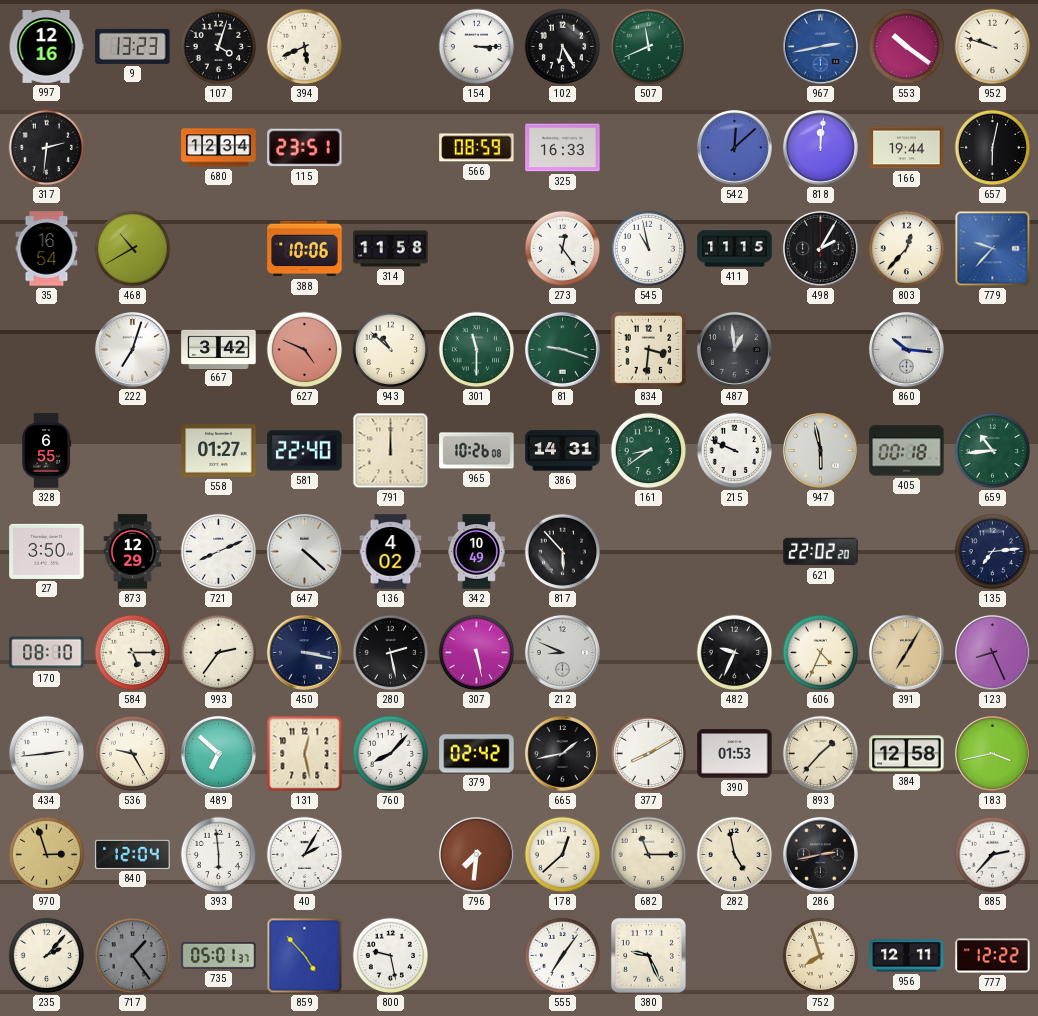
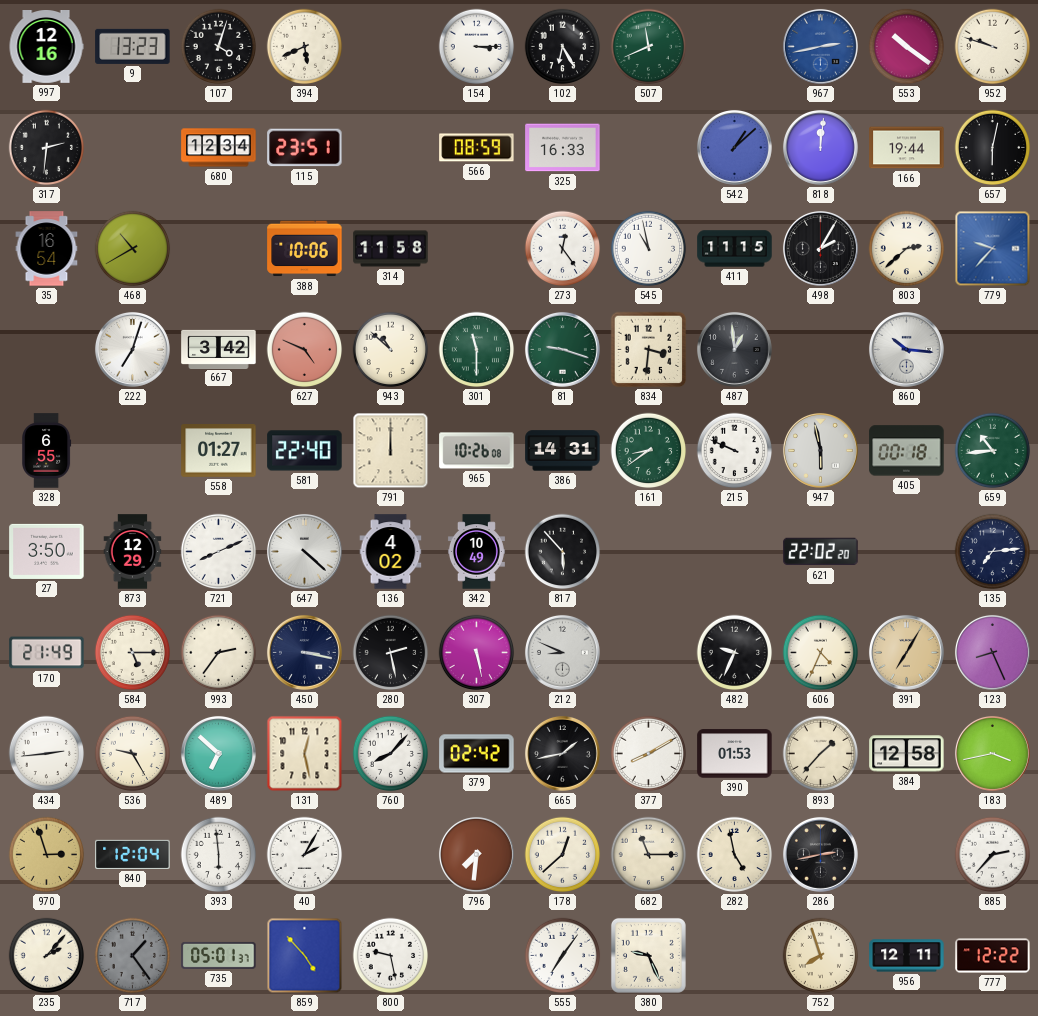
542: 12:08 -> 1:08 (734, 147)
803: 12:37 -> 2:38 (907, 249)
170: 08:10 -> 21:49 (47, 653)
